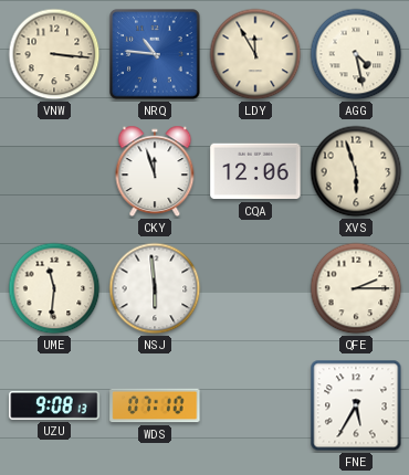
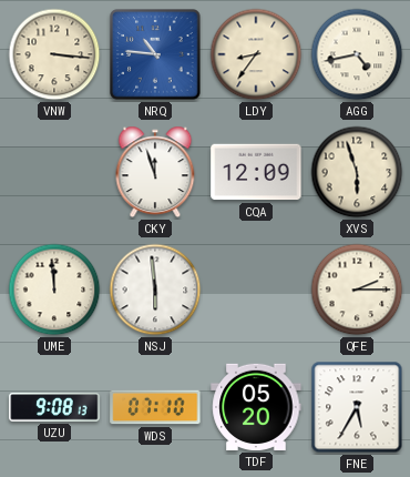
LDY: 11:55 -> 8:36 (256, 54)
AGG: 4:28 -> 4:43 (357, 54)
CQA: 12:06 -> 12:09 (256, 172)
UME: 11:31 -> 11:59 (54, 290)
TDF: none -> 05:20 (256, 407)
